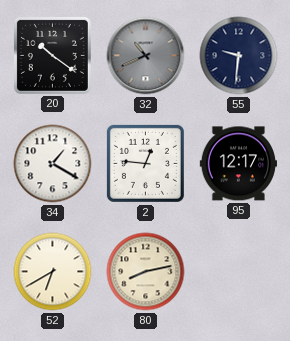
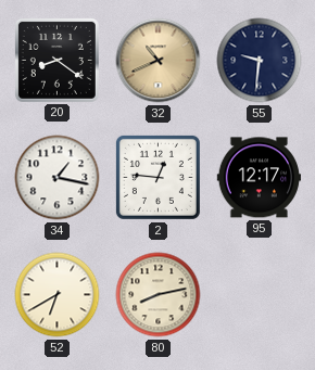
20: 10:21 -> 8:21 (56, 60)
32 dial: grey -> champagne (159, 61)
34: 1:20 -> 1:17 (58, 178)
